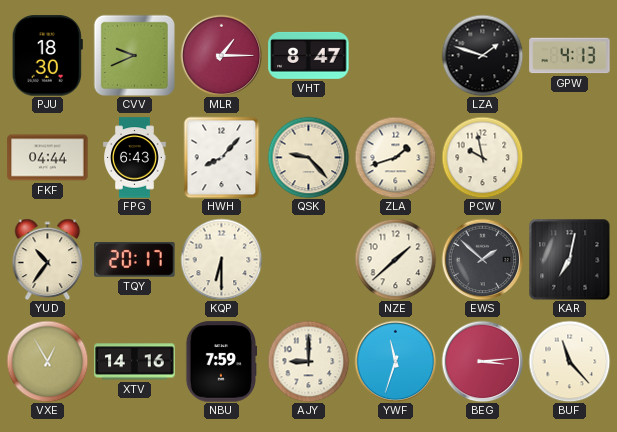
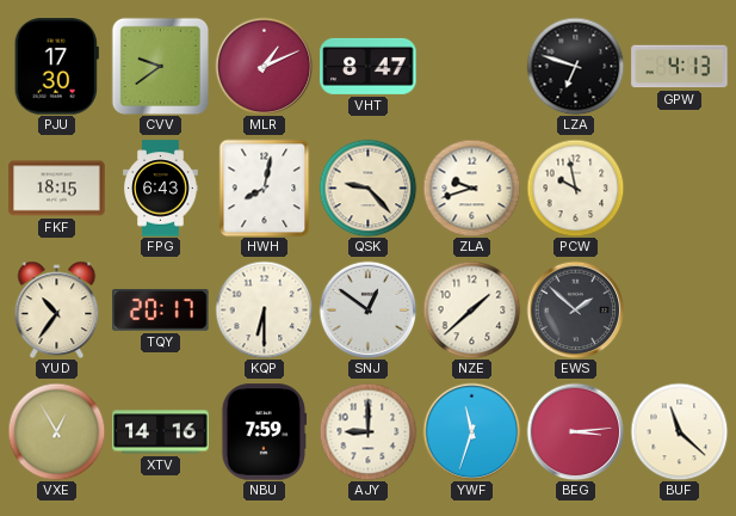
PJU: 18:30 -> 17:30 (56, 67)
CVV: 9:41 -> 9:39 (160, 66)
MLR: 1:15 -> 1:11 (264, 66)
LZA: 1:48 -> 6:48 (575, 66)
FKF: 04:44 -> 18:15 (57, 189)
HWH: 8:07 -> 8:02 (265, 188)
ZLA: 1:42 -> 9:42 (471, 188)
SNJ: none -> 12:51 (367, 309)
KAR: 7:02 -> none (569, 259)
BUF: 11:23 -> 11:22 (679, 431)
